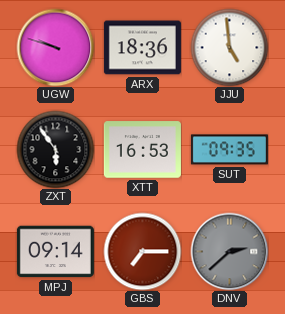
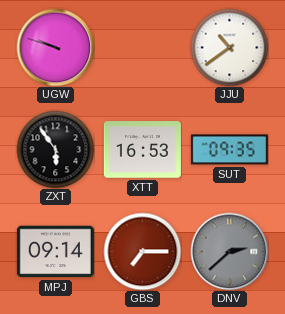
ARX: 18:36 -> none (142, 48)
JJU: 4:59 -> 10:39 (229, 47)
